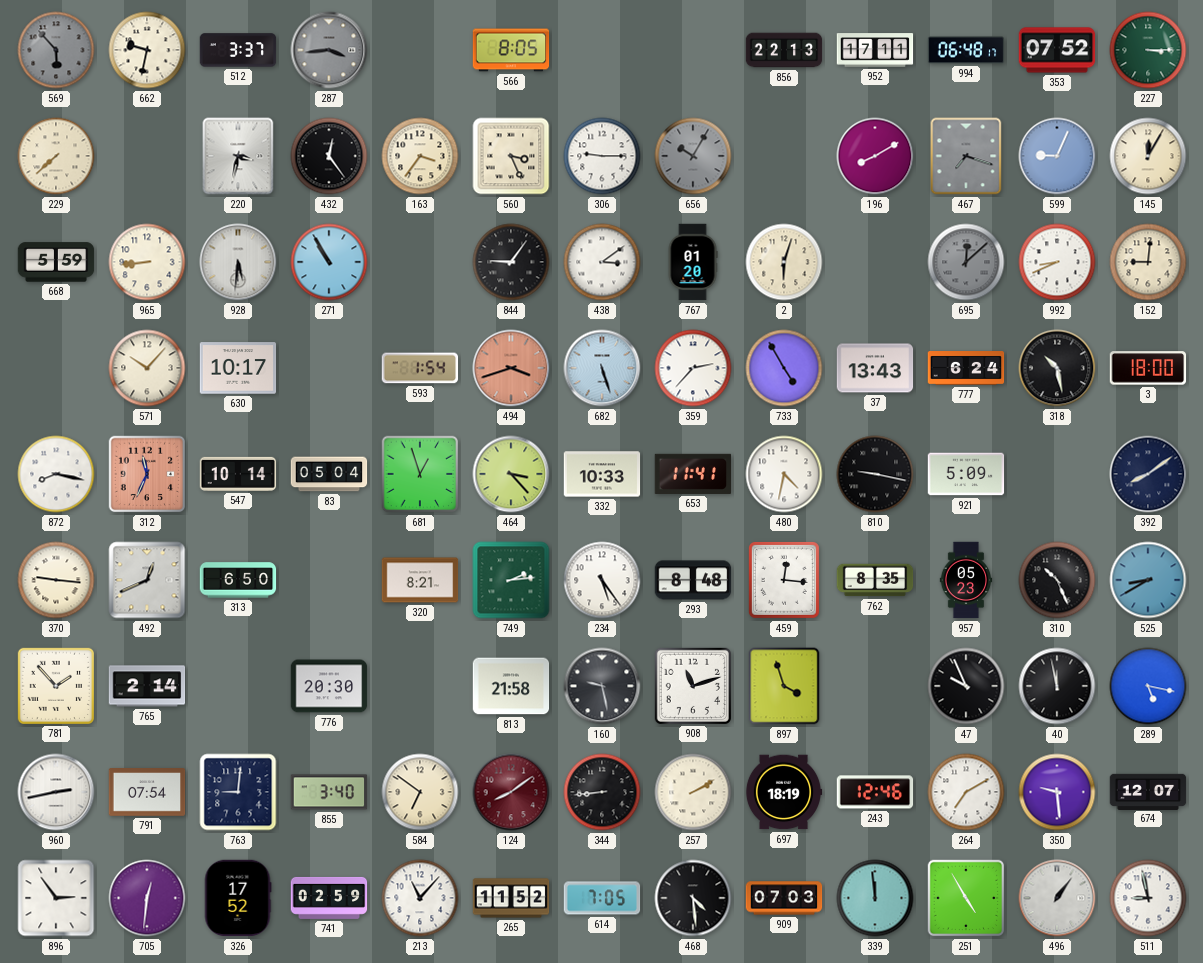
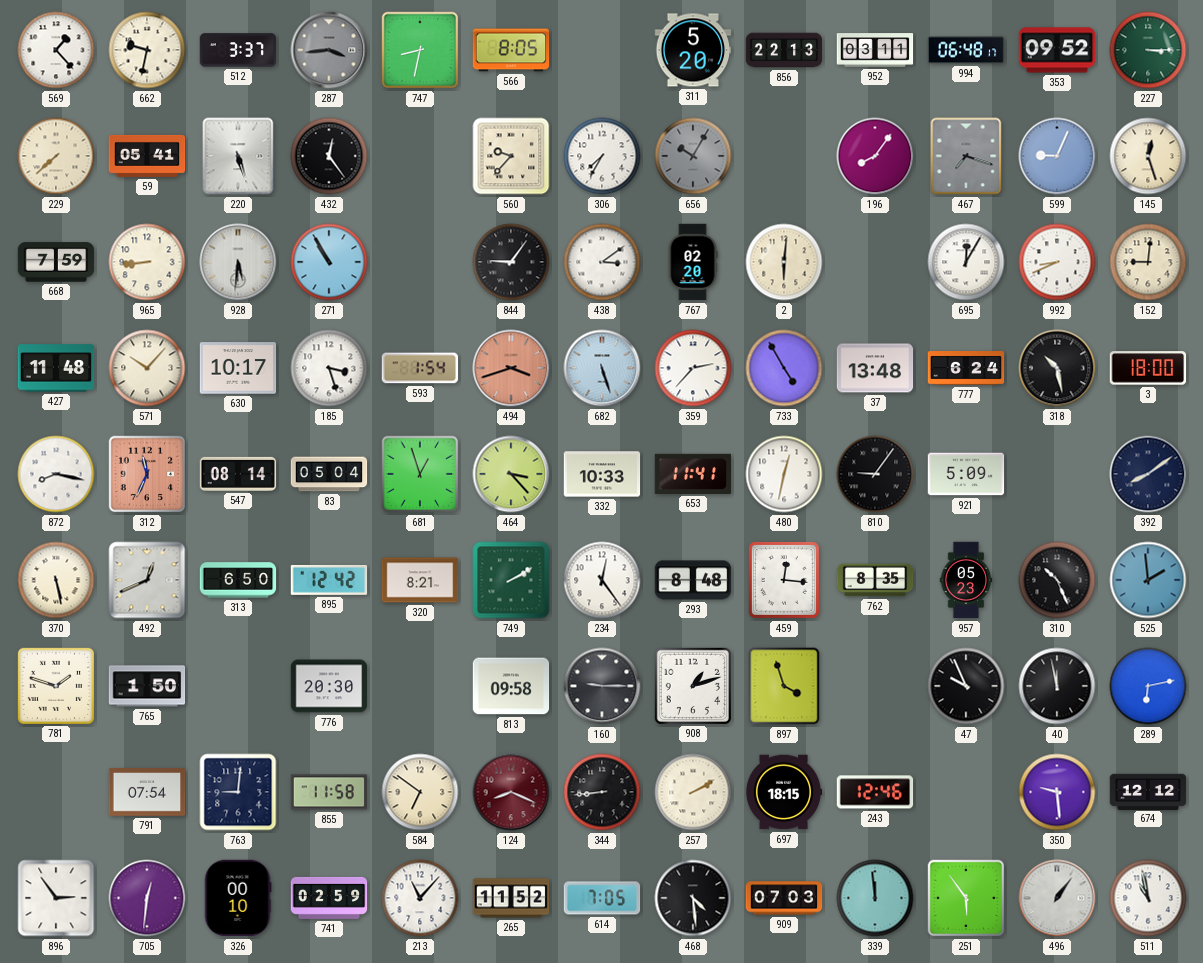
569: 5:53 -> 1:23 (56, 50)
569 dial: grey -> white (56, 50)
747: none -> 8:32 (420, 50)
311: none -> 5:20 (693, 50)
952: 17:11 -> 03:11 (875, 50)
353: 07:52 -> 09:52 (1057, 50)
59: none -> 05:41 (147, 156)
220: 3:32 -> 5:27 (238, 156)
163: 3:36 -> none (420, 156)
560: 3:26 -> 9:37 (511, 156)
306: 9:15 -> 7:35 (602, 156)
196: 8:10 -> 8:06 (875, 156)
145: 12:05 -> 12:27 (1148, 156)
668: 5:59 -> 7:59 (56, 262)
767: 01:20 -> 02:20 (693, 262)
2: 6:03 -> 6:01 (784, 262)
695: 12:08 -> 12:05 (966, 262)
695 dial: grey -> white (966, 262)
427: none -> 11:48 (56, 368)
185: none -> 3:27 (329, 368)
37: 13:43 -> 13:48 (875, 368)
547: 10:14 -> 08:14 (238, 474)
480: 4:32 -> 12:32 (784, 474)
810: 9:17 -> 9:06 (875, 474)
370: 9:16 -> 5:28 (56, 580)
895: none -> 12:42 (329, 580)
749: 2:14 -> 2:10 (511, 580)
234: 5:24 -> 12:24 (602, 580)
525: 8:40 -> 1:59 (1148, 580)
781: 1:53 -> 1:48 (55, 685)
765: 2:14 -> 1:50 (147, 686)
813: 21:58 -> 09:58 (511, 686)
160: 9:28 -> 9:15 (602, 686)
908: 11:12 -> 1:12 (692, 685)
289: 5:17 -> 6:13 (1148, 686)
960: 2:43 -> none (56, 792)
855: 3:40 -> 11:58 (329, 792)
124: 8:09 -> 8:19 (511, 792)
697: 18:19 -> 18:15 (784, 792)
264: 7:10 -> none (966, 792)
674: 12:07 -> 12:12 (1148, 791)
326: 17:52 -> 00:10 (238, 898)
251: 4:55 -> 5:54 (966, 898)
511: 8:58 -> 10:58 (1148, 898)
